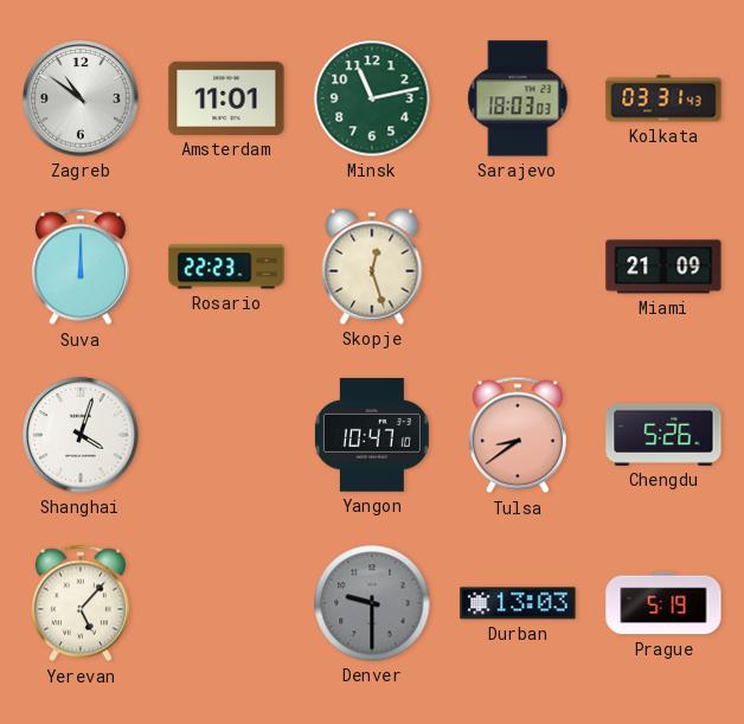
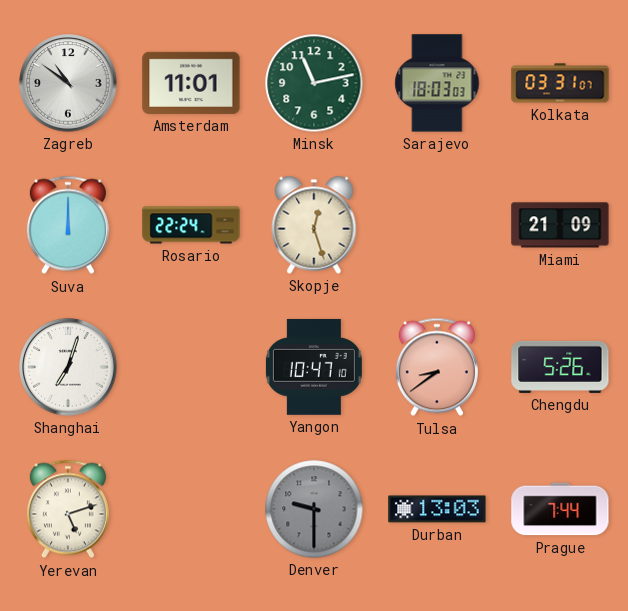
Kolkata: 03:31:43 -> 03:31:07 (560, 83)
Rosario: 22:23 -> 22:24 (191, 225)
Shanghai: 4:03 -> 7:03 (68, 367)
Yerevan: 5:07 -> 5:12 (68, 509)
Prague: 5:19 -> 7:44 (560, 509)
